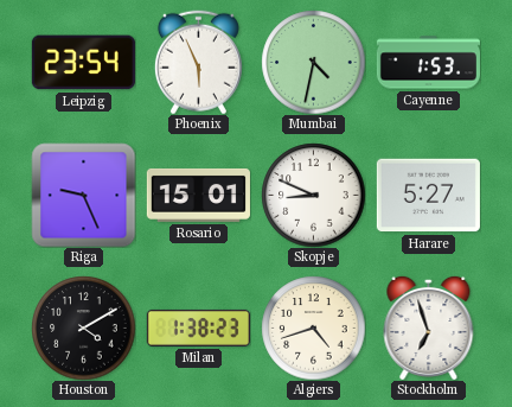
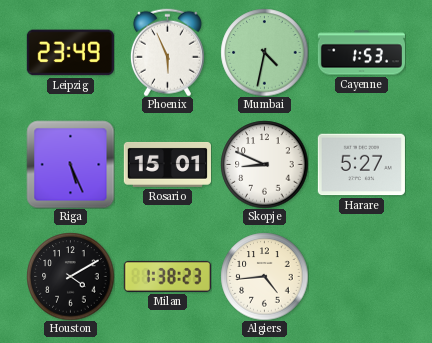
Leipzig: 23:54 -> 23:49 (70, 53)
Riga: 9:26 -> 5:26 (70, 164)
Algiers: 4:42 -> 4:44 (264, 276)
Stockholm: 6:57 -> none (429, 327)
